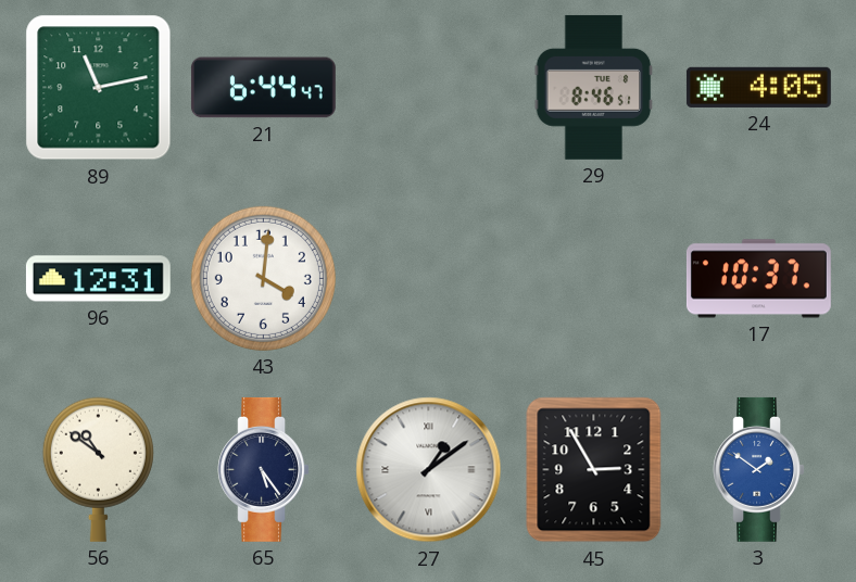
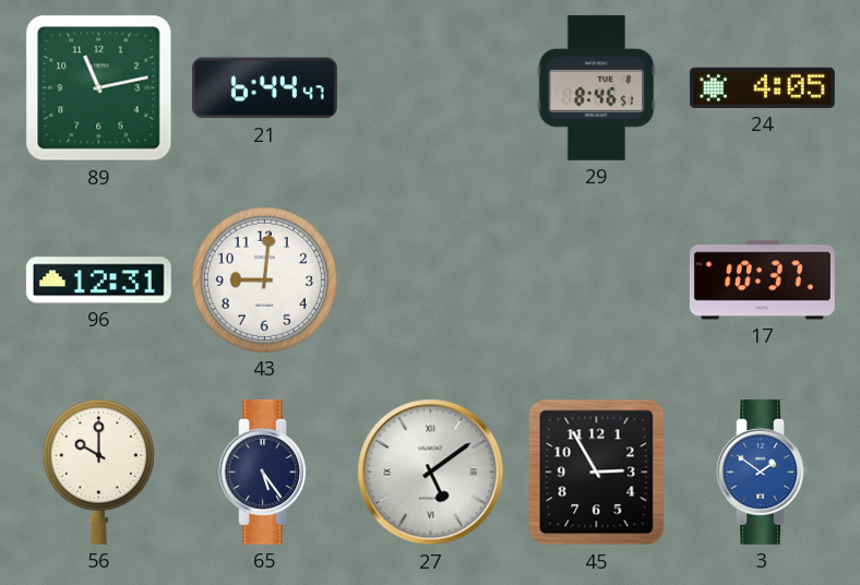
43: 4:01 -> 9:01 (264, 279)
56: 10:51 -> 10:00 (98, 471)
27: 1:09 -> 5:09 (431, 473)
